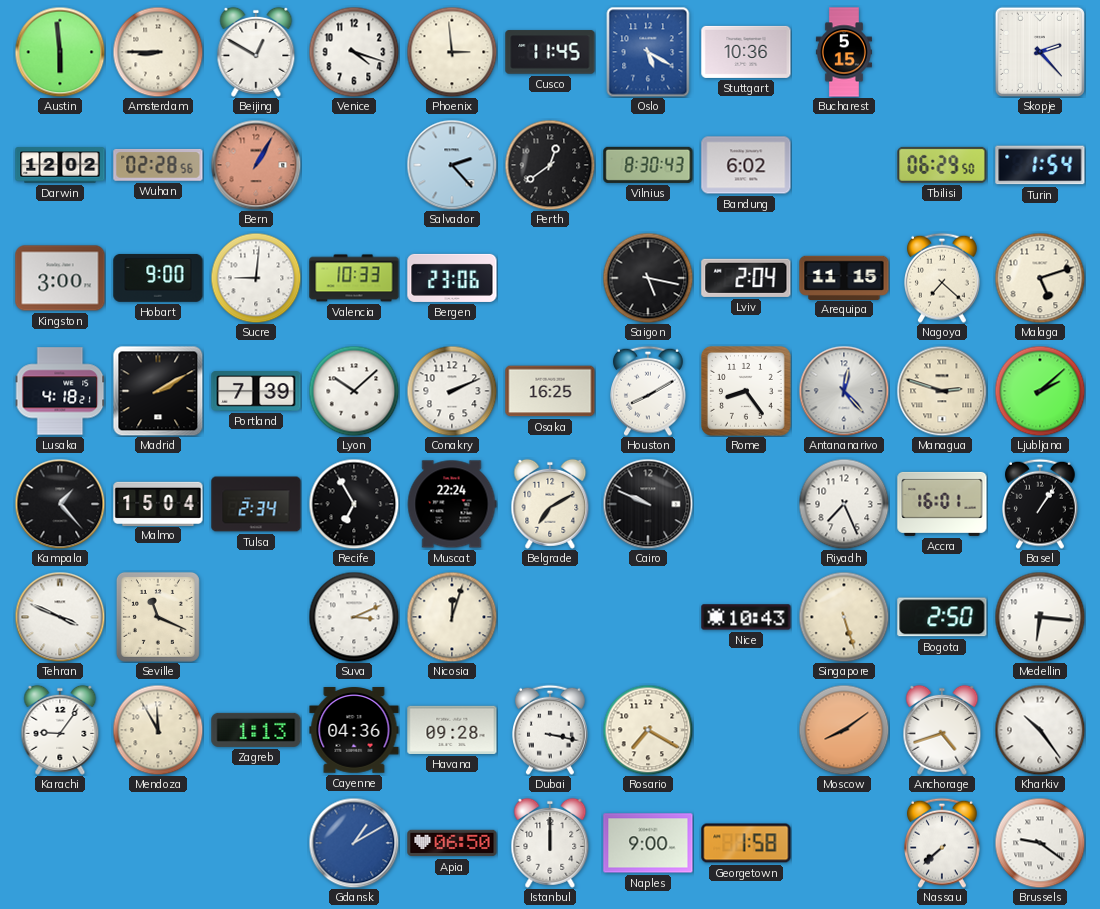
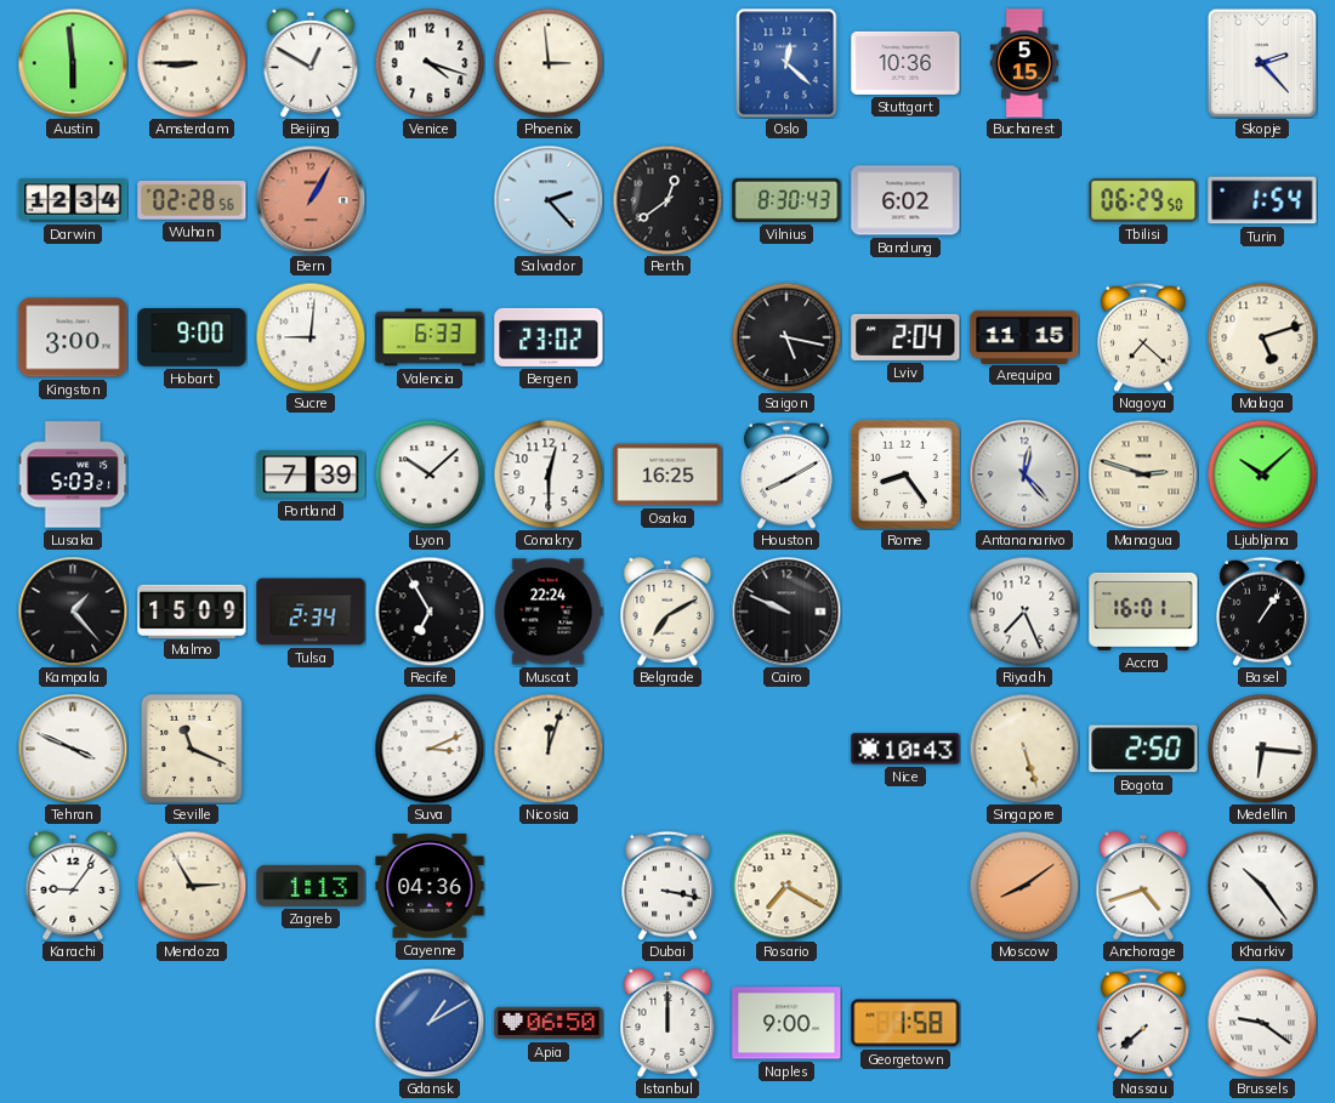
Cusco: 11:45 -> none (550, 52)
Oslo: 5:20 -> 12:22 (786, 63)
Darwin: 12:02 -> 12:34 (73, 200)
Valencia: 10:33 -> 6:33 (430, 337)
Bergen: 23:06 -> 23:02 (549, 337)
Lusaka: 4:18 -> 5:03 (73, 474)
Madrid: 2:10 -> none (158, 391)
Conakry: 2:11 -> 12:30 (549, 474)
Ljubljana: 2:08 -> 10:08 (1262, 474)
Malmo: 15:04 -> 15:09 (192, 610)
Mendoza: 11:55 -> 2:55 (192, 886)
Havana: 09:28 -> none (452, 730)
